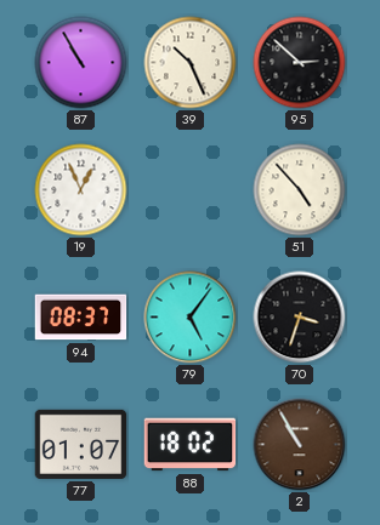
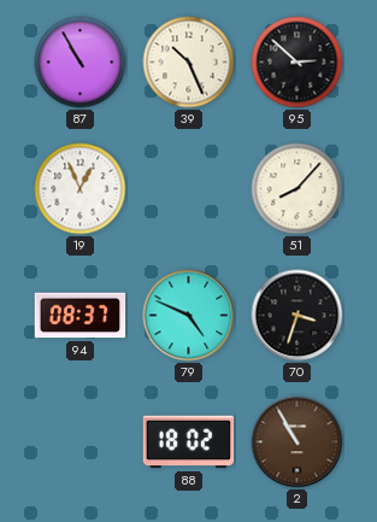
51: 4:53 -> 8:07 (298, 189)
79: 5:06 -> 4:49 (189, 316)
77: 01:07 -> none (81, 444)
